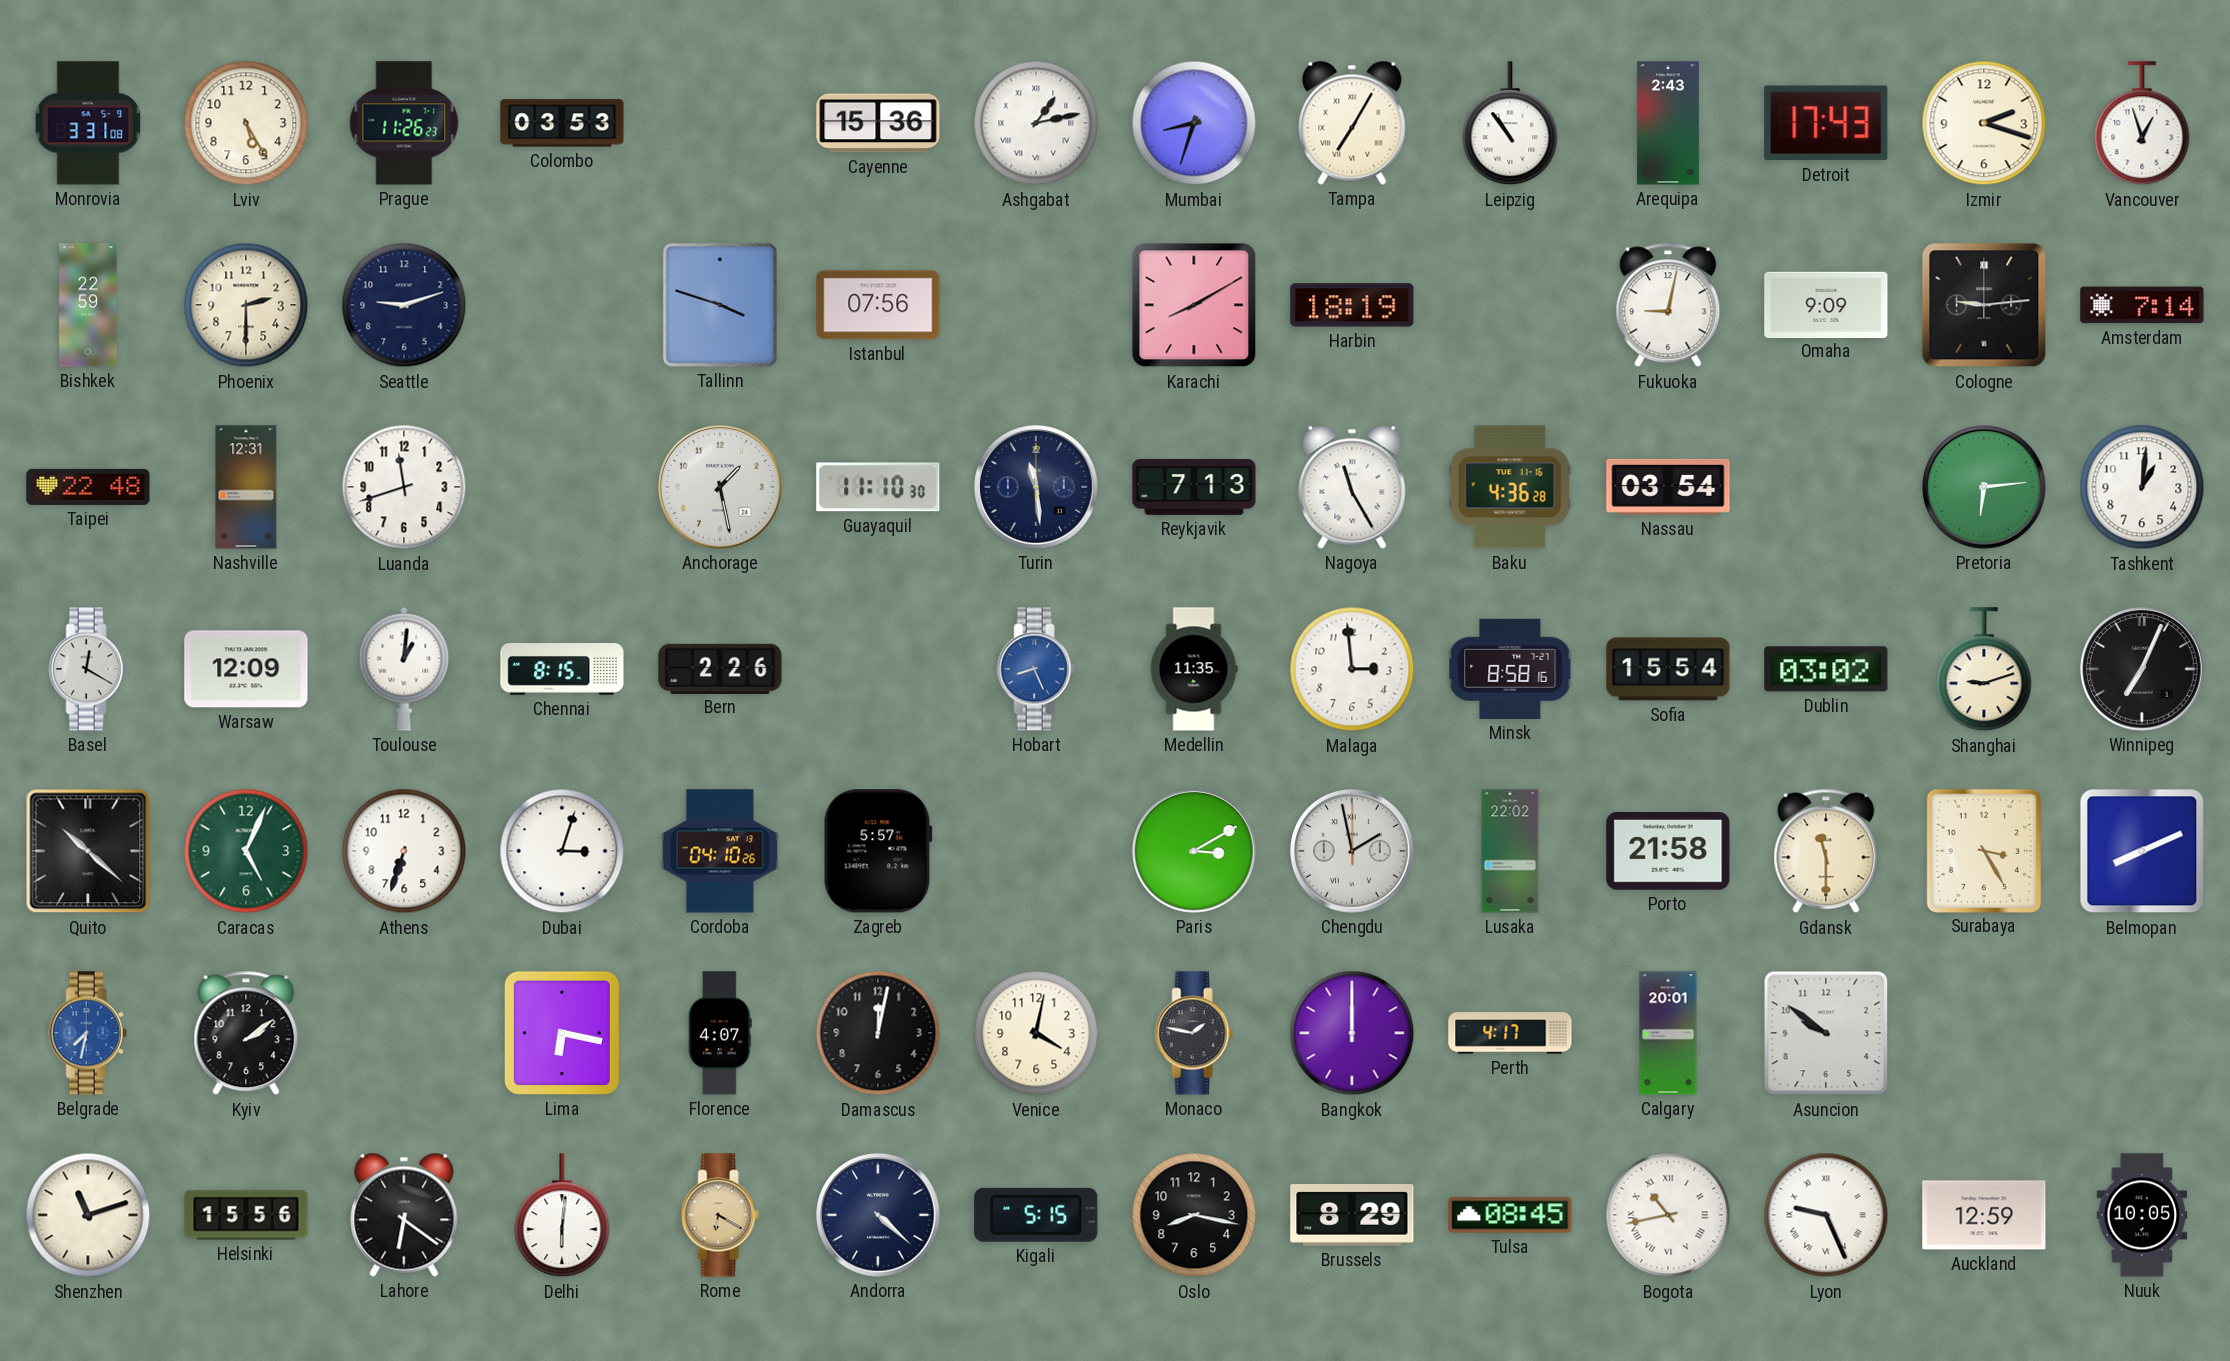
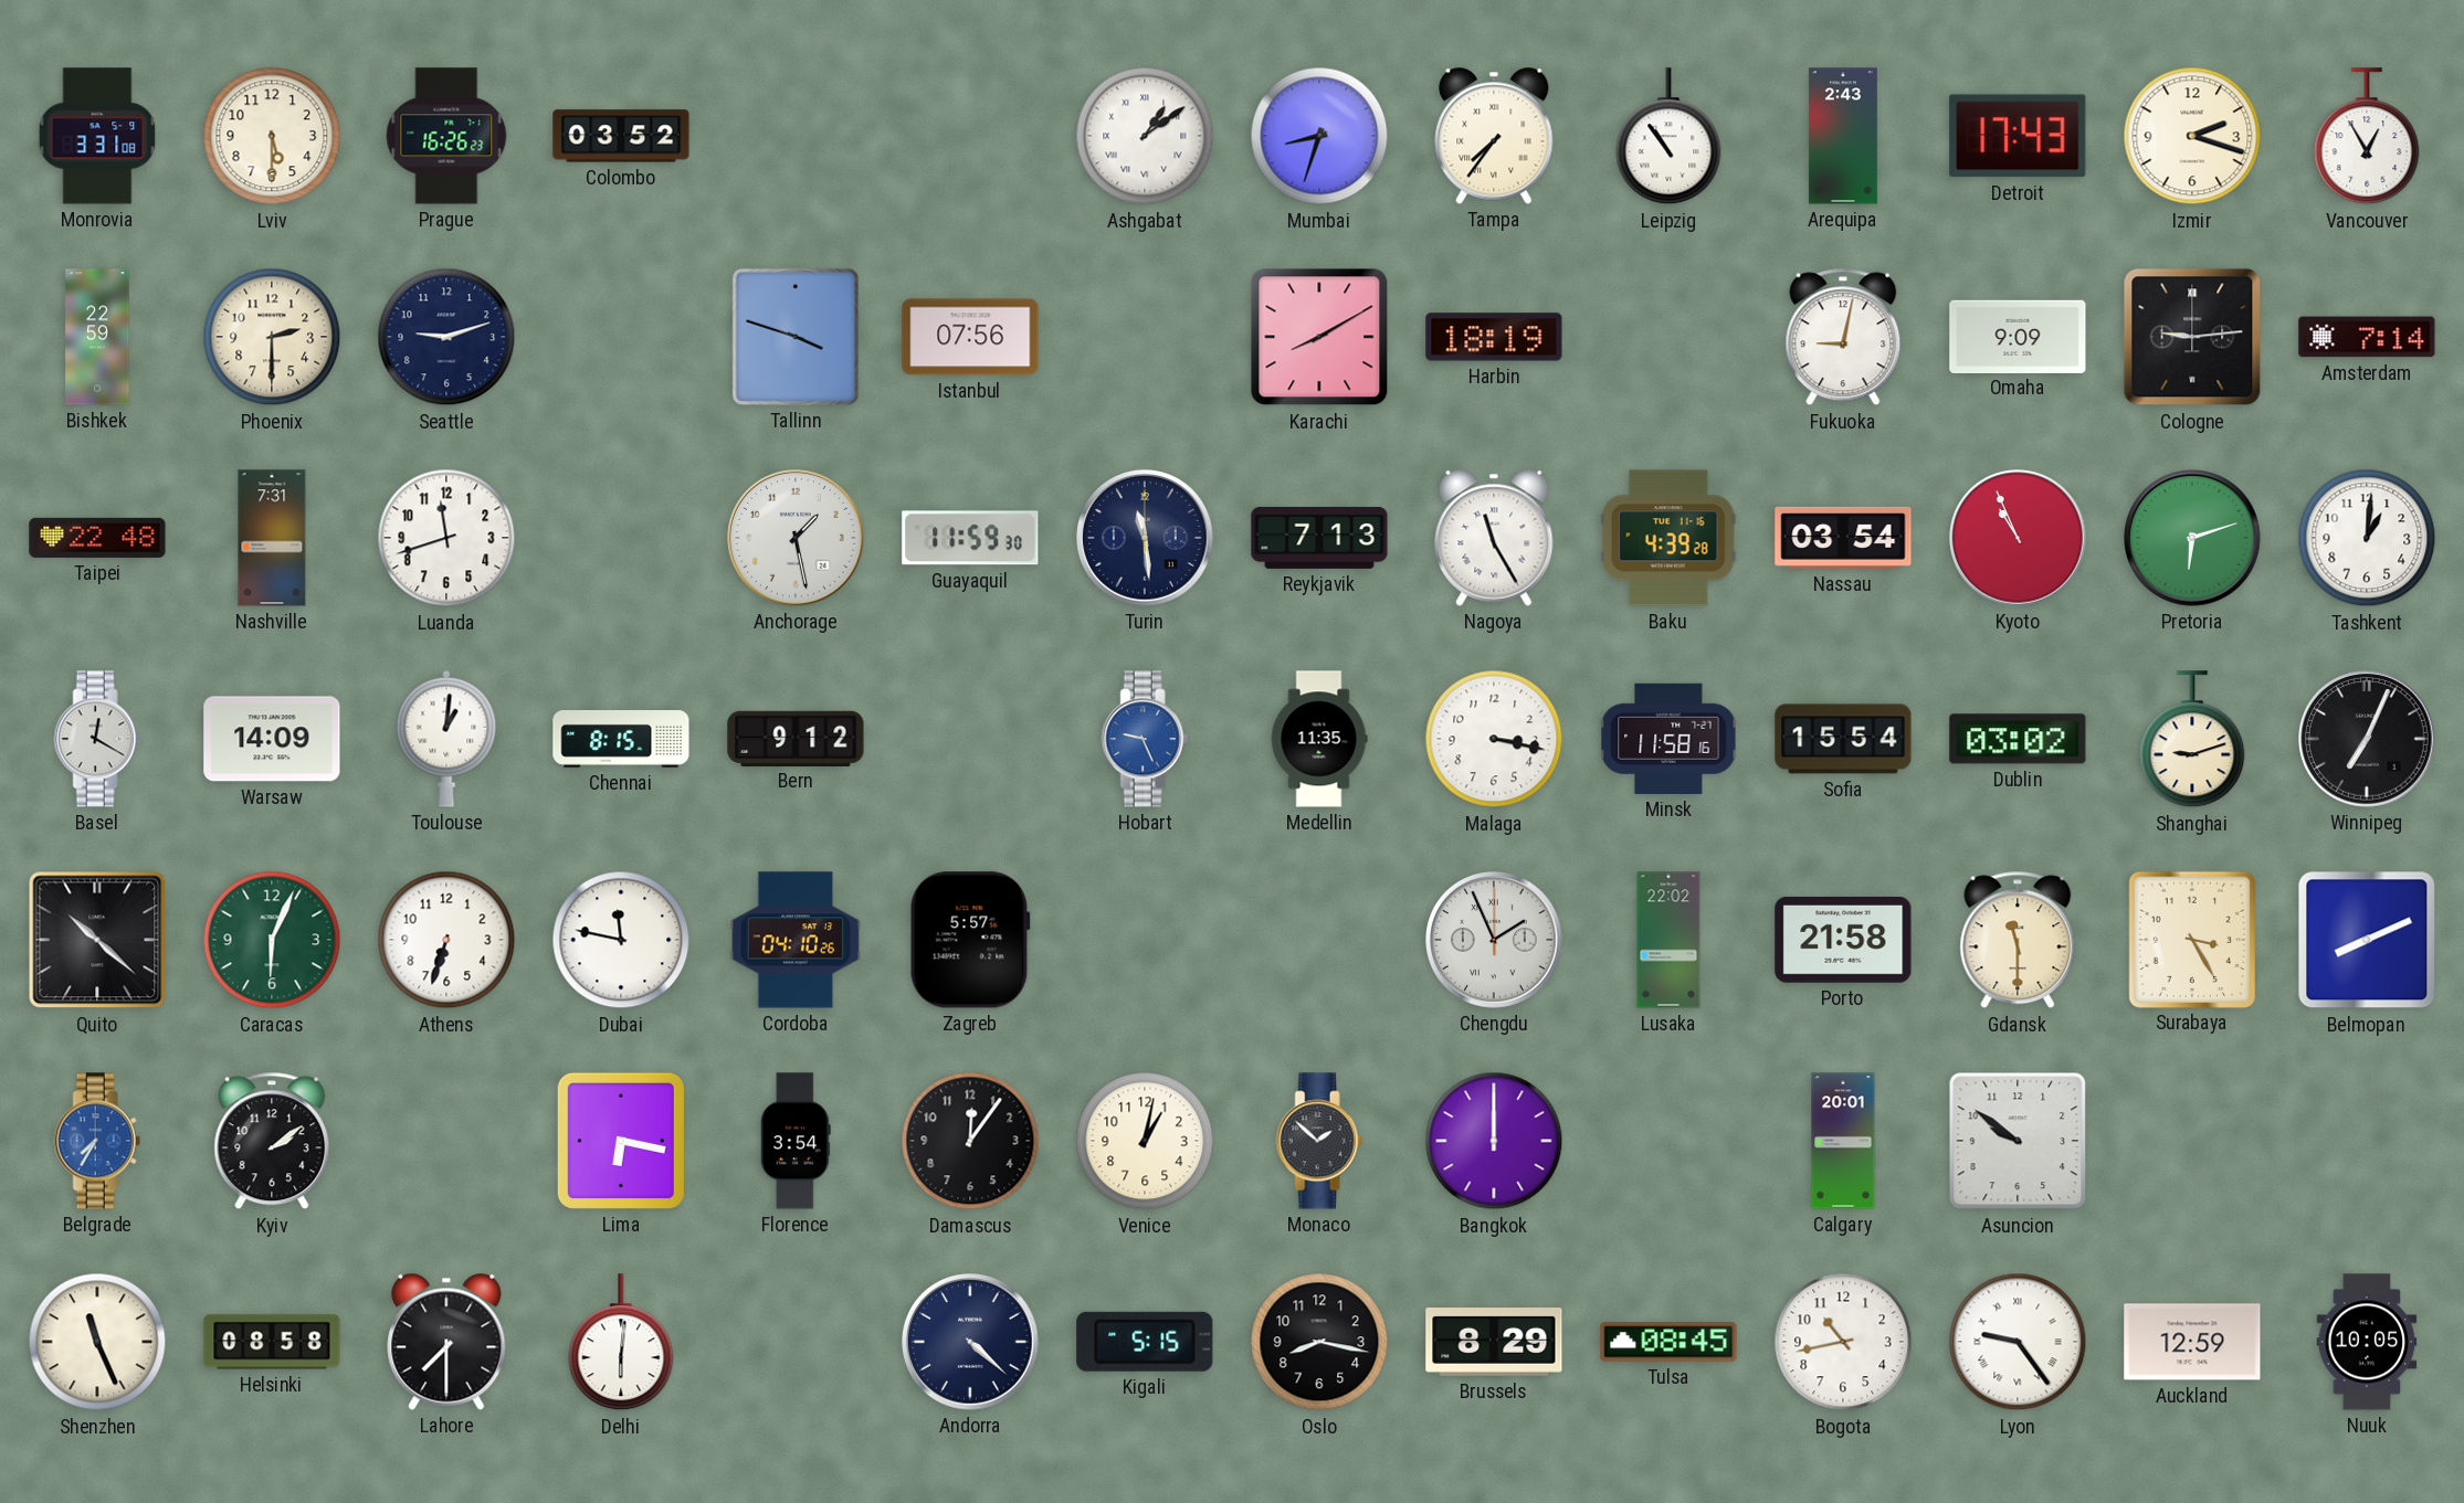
Lviv: 5:25 -> 5:30 (272, 136)
Prague: 11:26 -> 16:26 (446, 136)
Colombo: 03:53 -> 03:52 (621, 136)
Cayenne: 15:36 -> none (878, 123)
Ashgabat: 1:13 -> 1:09 (1145, 136)
Tampa: 7:05 -> 7:36 (1494, 136)
Vancouver: 12:57 -> 12:55 (2367, 137)
Nashville: 12:31 -> 7:31 (272, 538)
Guayaquil: 11:10 -> 11:59 (970, 538)
Baku: 4:36 -> 4:39 (1668, 538)
Kyoto: none -> 10:56 (2018, 538)
Pretoria: 6:14 -> 6:12 (2192, 538)
Warsaw: 12:09 -> 14:09 (272, 739)
Bern: 2:26 -> 9:12 (796, 738)
Hobart: 8:26 -> 9:26 (1145, 739)
Malaga: 2:59 -> 3:17 (1494, 739)
Minsk: 8:58 -> 11:58 (1668, 739)
Caracas: 5:04 -> 6:04 (272, 940)
Dubai: 3:03 -> 11:47 (621, 940)
Paris: 3:10 -> none (1194, 851)
Chengdu: 1:58 -> 1:56 (1494, 940)
Belgrade: 7:32 -> 7:35 (97, 1141)
Florence: 4:07 -> 3:54 (796, 1141)
Damascus: 12:02 -> 12:06 (970, 1141)
Venice: 4:02 -> 1:02 (1145, 1141)
Monaco: 1:47 -> 1:52 (1319, 1141)
Perth: 4:17 -> none (1510, 1033)
Shenzhen: 11:12 -> 11:26 (97, 1342)
Helsinki: 15:56 -> 08:58 (272, 1342)
Lahore: 6:21 -> 7:30 (446, 1342)
Rome: 6:20 -> none (720, 1215)
Bogota numerals: Roman -> Arabic (1843, 1342)
Lyon: 9:26 -> 9:24 (2018, 1342)
